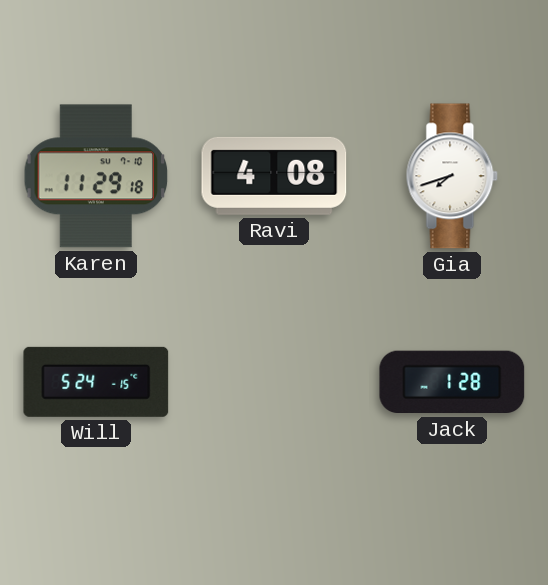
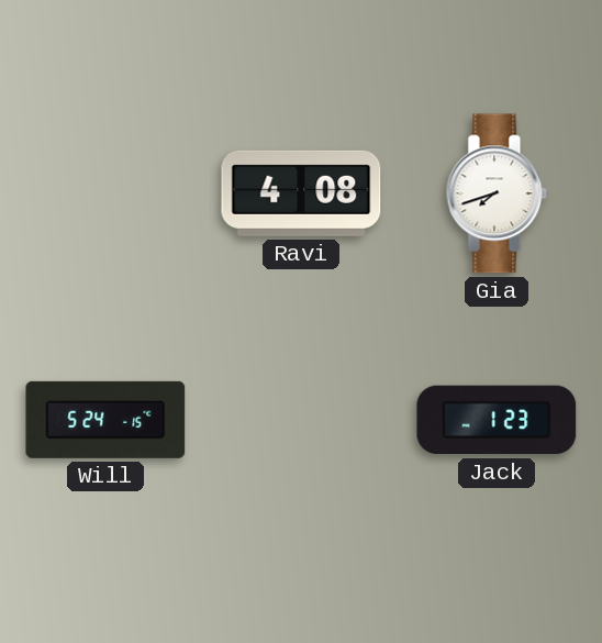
Karen: 11:29 -> none (96, 176)
Jack: 1:28 -> 1:23 (497, 420)
